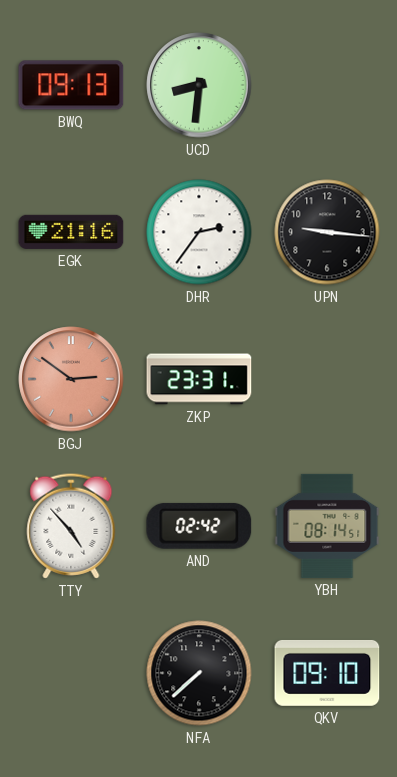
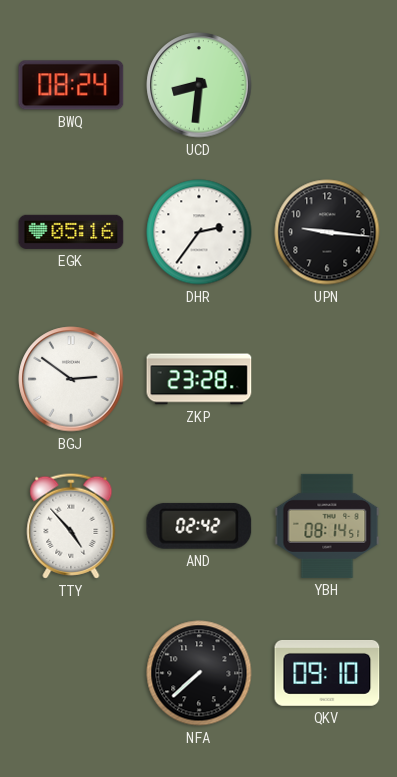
BWQ: 09:13 -> 08:24 (71, 85)
EGK: 21:16 -> 05:16 (71, 232)
BGJ dial: salmon -> white (71, 379)
ZKP: 23:31 -> 23:28 (199, 379)
